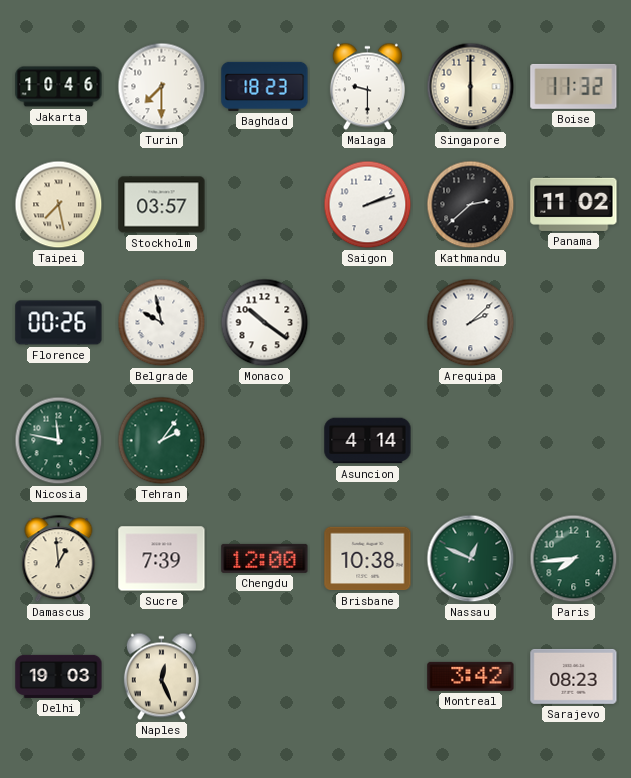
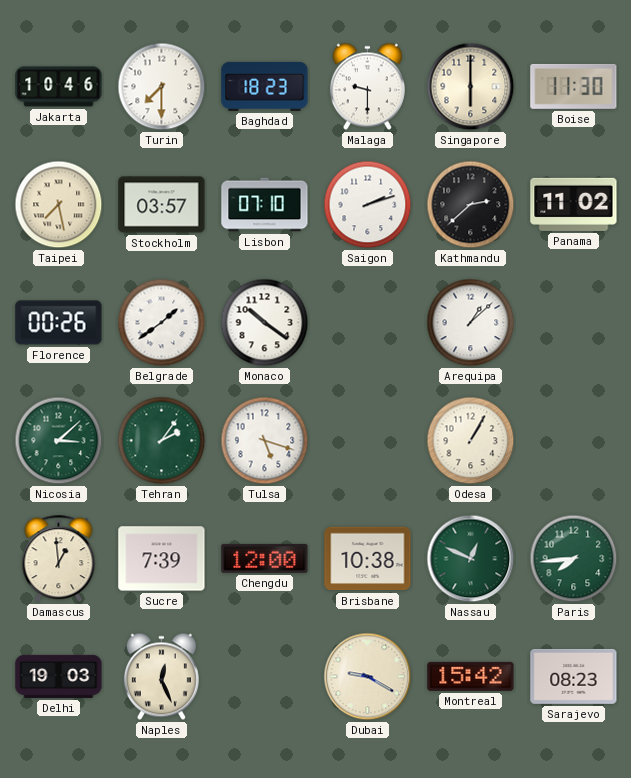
Boise: 11:32 -> 11:30 (574, 86)
Lisbon: none -> 07:10 (265, 205)
Belgrade: 9:58 -> 1:39 (162, 323)
Arequipa: 2:08 -> 1:08 (471, 323)
Nicosia: 11:47 -> 3:08 (59, 441)
Tulsa: none -> 5:18 (265, 441)
Asuncion: 4:14 -> none (368, 441)
Odesa: none -> 1:05 (471, 441)
Dubai: none -> 9:20 (368, 677)
Montreal: 3:42 -> 15:42 (471, 676)
